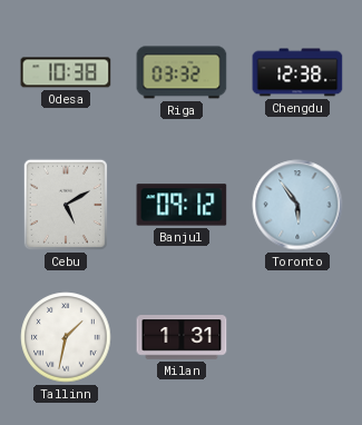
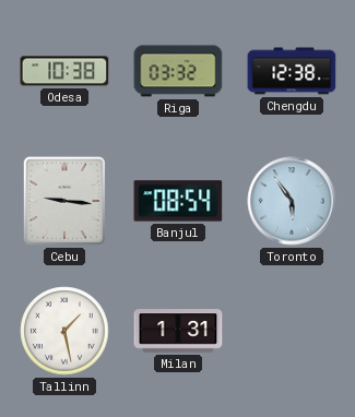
Cebu: 5:10 -> 9:16 (64, 201)
Banjul: 09:12 -> 08:54 (178, 201)
Tallinn: 1:32 -> 1:28 (64, 331)
